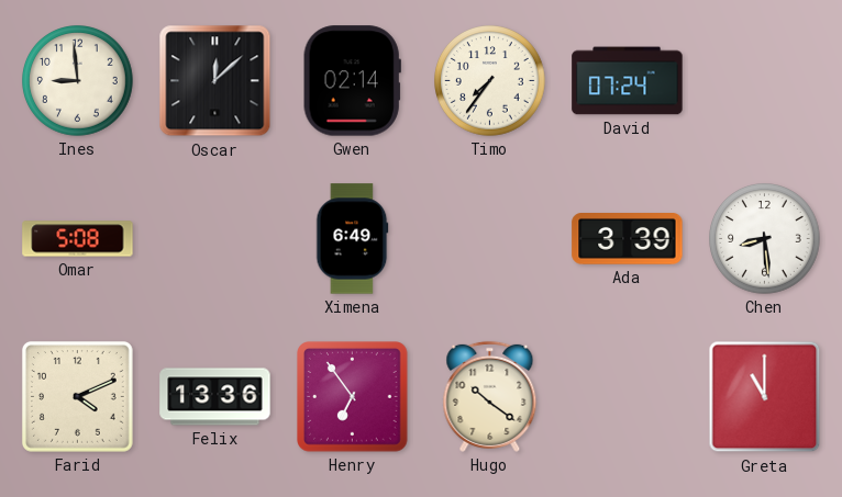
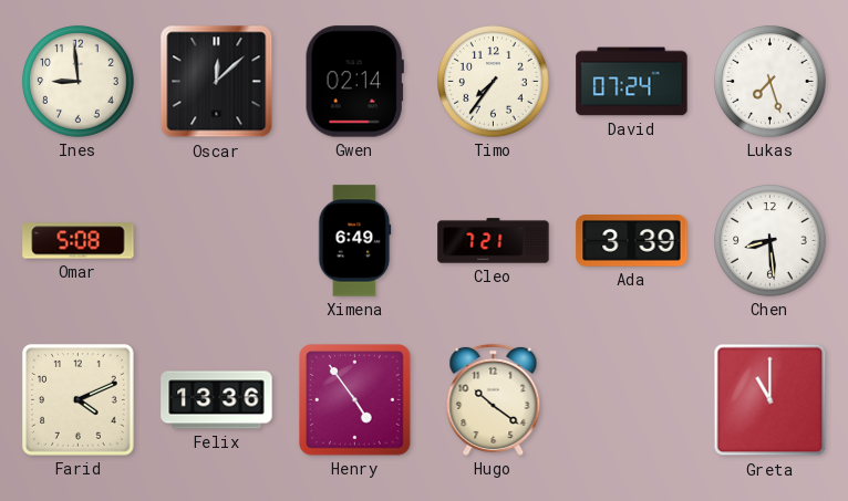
Lukas: none -> 7:27 (771, 82)
Cleo: none -> 7:21 (494, 241)
Henry: 6:54 -> 4:54 (355, 400)
